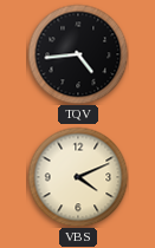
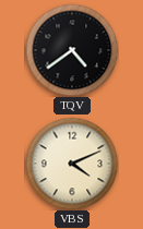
TQV: 4:44 -> 4:39 (72, 50)
